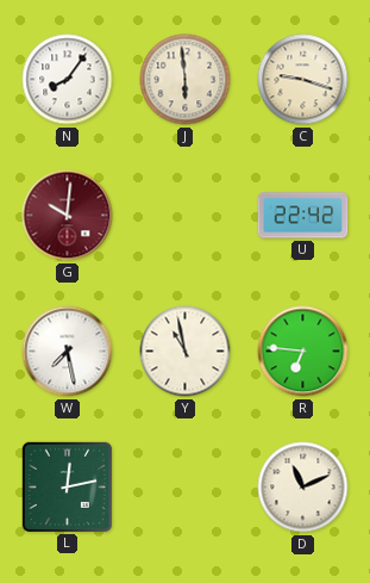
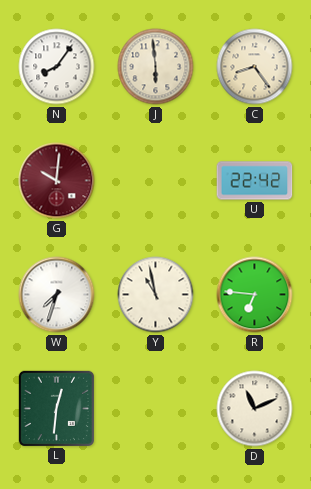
C: 9:18 -> 8:24 (255, 67)
W: 7:28 -> 7:33 (57, 295)
L: 12:13 -> 12:31 (56, 408)
